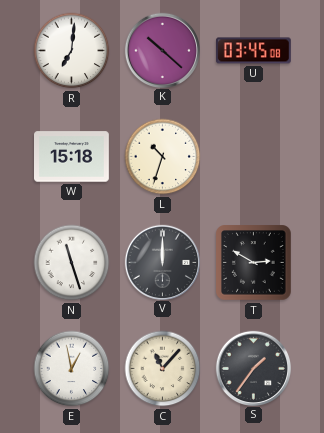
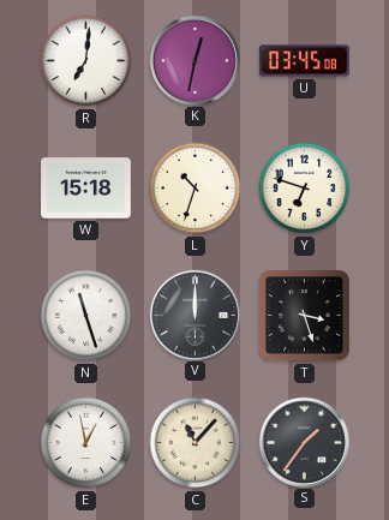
K: 10:22 -> 12:32 (194, 60)
Y: none -> 6:48 (305, 189)
T: 2:50 -> 3:27 (305, 316)
